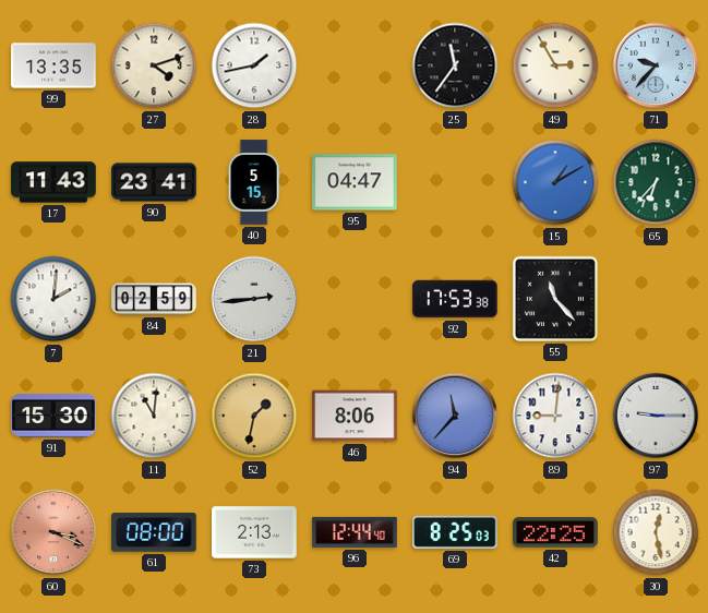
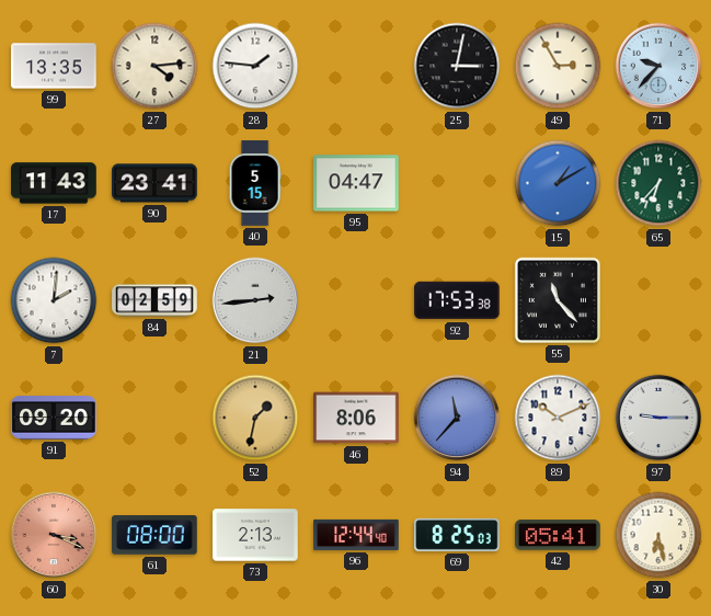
27: 4:12 -> 4:14 (154, 66)
28: 1:43 -> 1:46 (255, 66)
25: 11:36 -> 3:02 (457, 66)
91: 15:30 -> 09:20 (54, 418)
11: 11:01 -> none (154, 416)
89: 9:01 -> 10:11 (558, 418)
42: 22:25 -> 05:41 (558, 535)
30: 12:28 -> 6:28 (658, 535)
